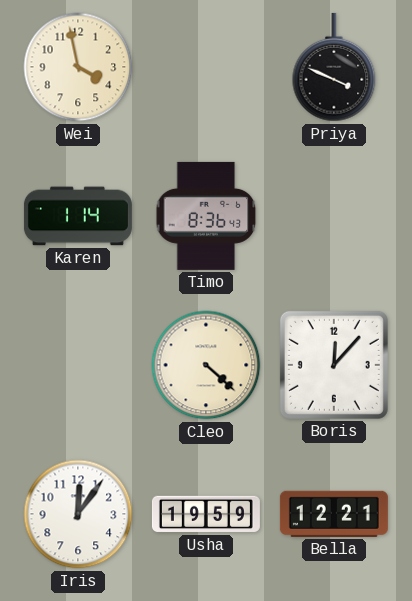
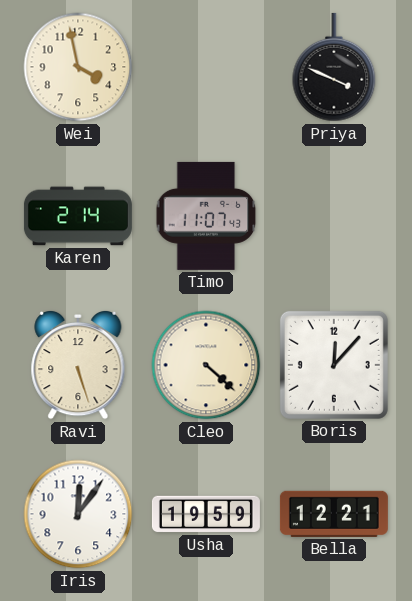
Karen: 1:14 -> 2:14 (78, 216)
Timo: 8:36 -> 11:07 (206, 216)
Ravi: none -> 5:27 (78, 365)
